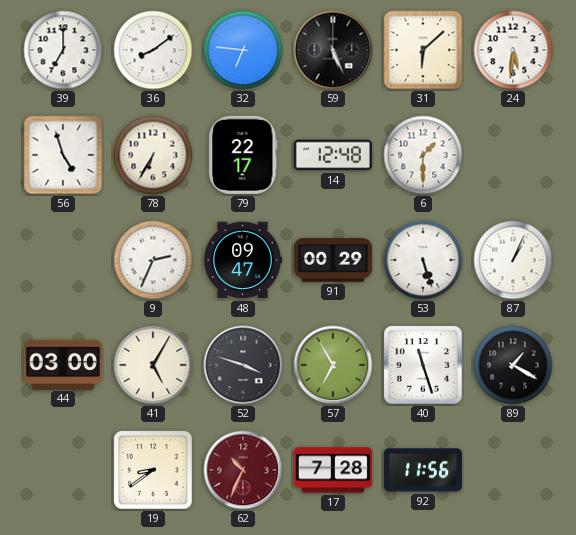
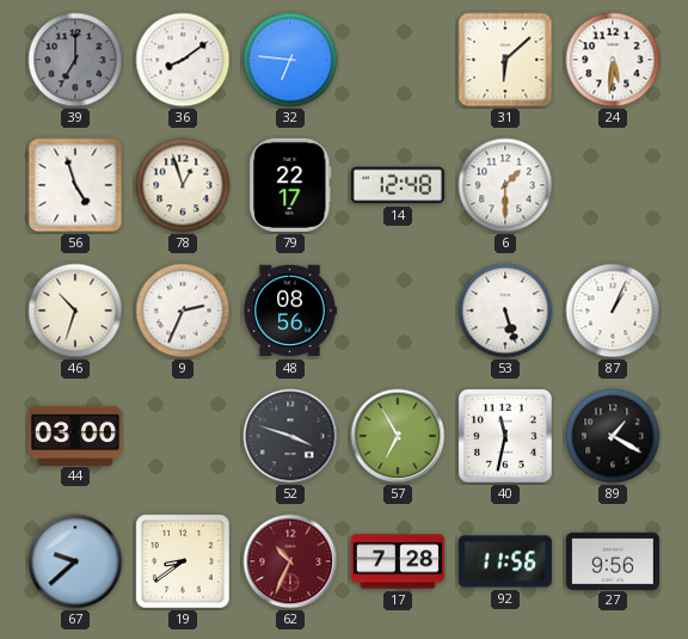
39 dial: white -> grey (75, 60)
59: 5:26 -> none (333, 50)
78: 6:35 -> 12:57 (183, 185)
46: none -> 10:33 (75, 311)
48: 09:47 -> 08:56 (290, 311)
91: 00:29 -> none (333, 260)
41: 5:05 -> none (153, 365)
40: 11:27 -> 11:32 (506, 437)
67: none -> 9:38 (75, 561)
27: none -> 9:56 (613, 560)
